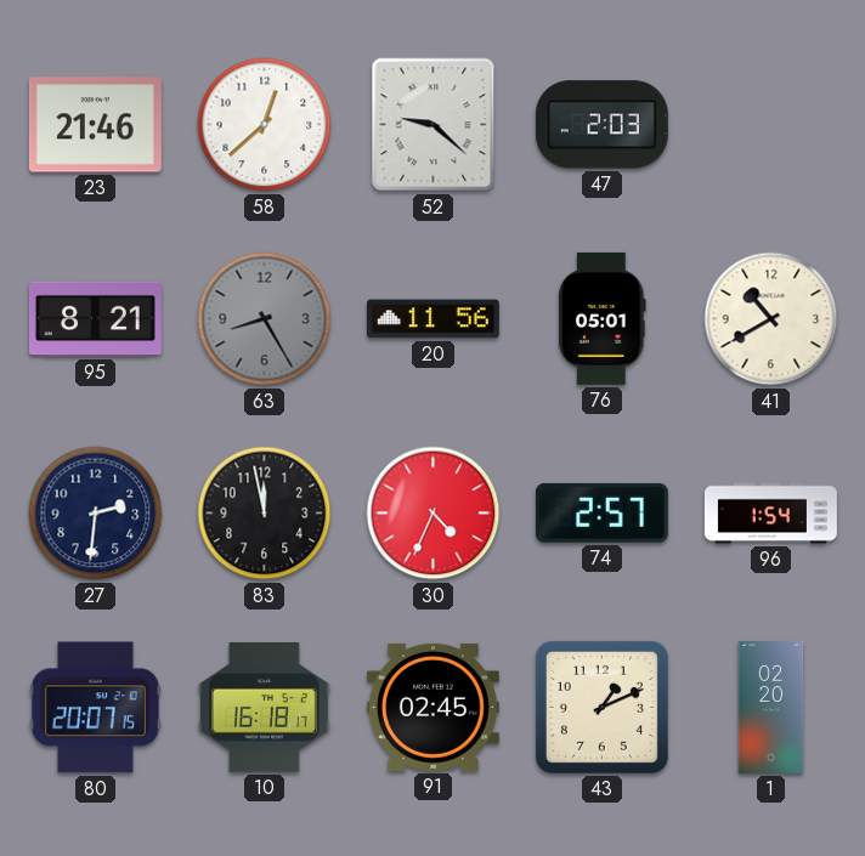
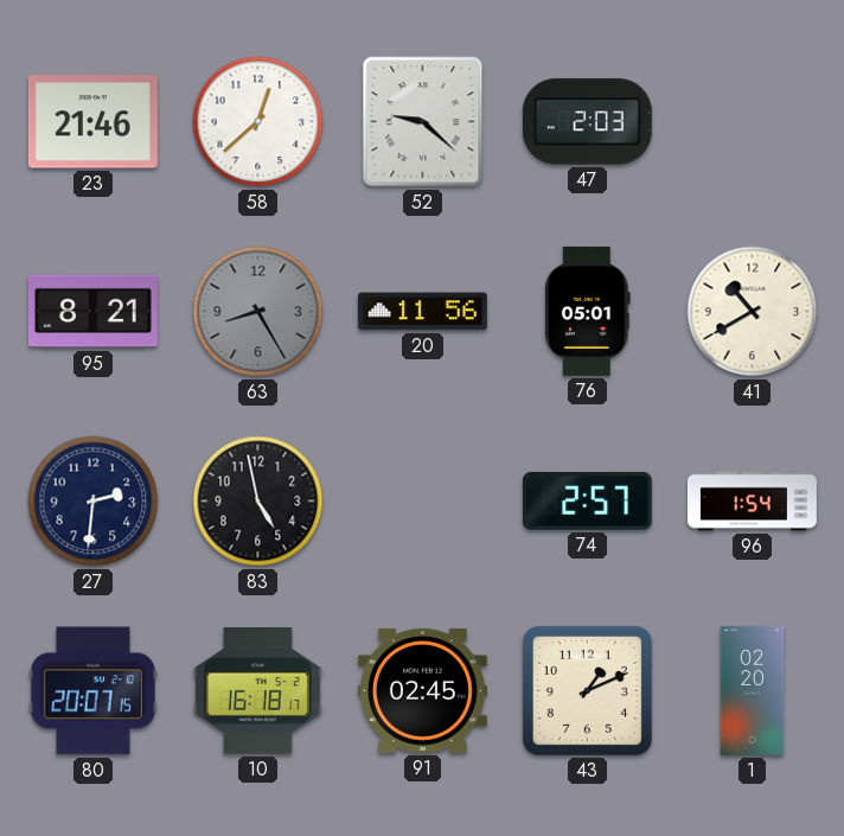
83: 11:58 -> 4:58 (258, 502)
30: 4:34 -> none (434, 514)
